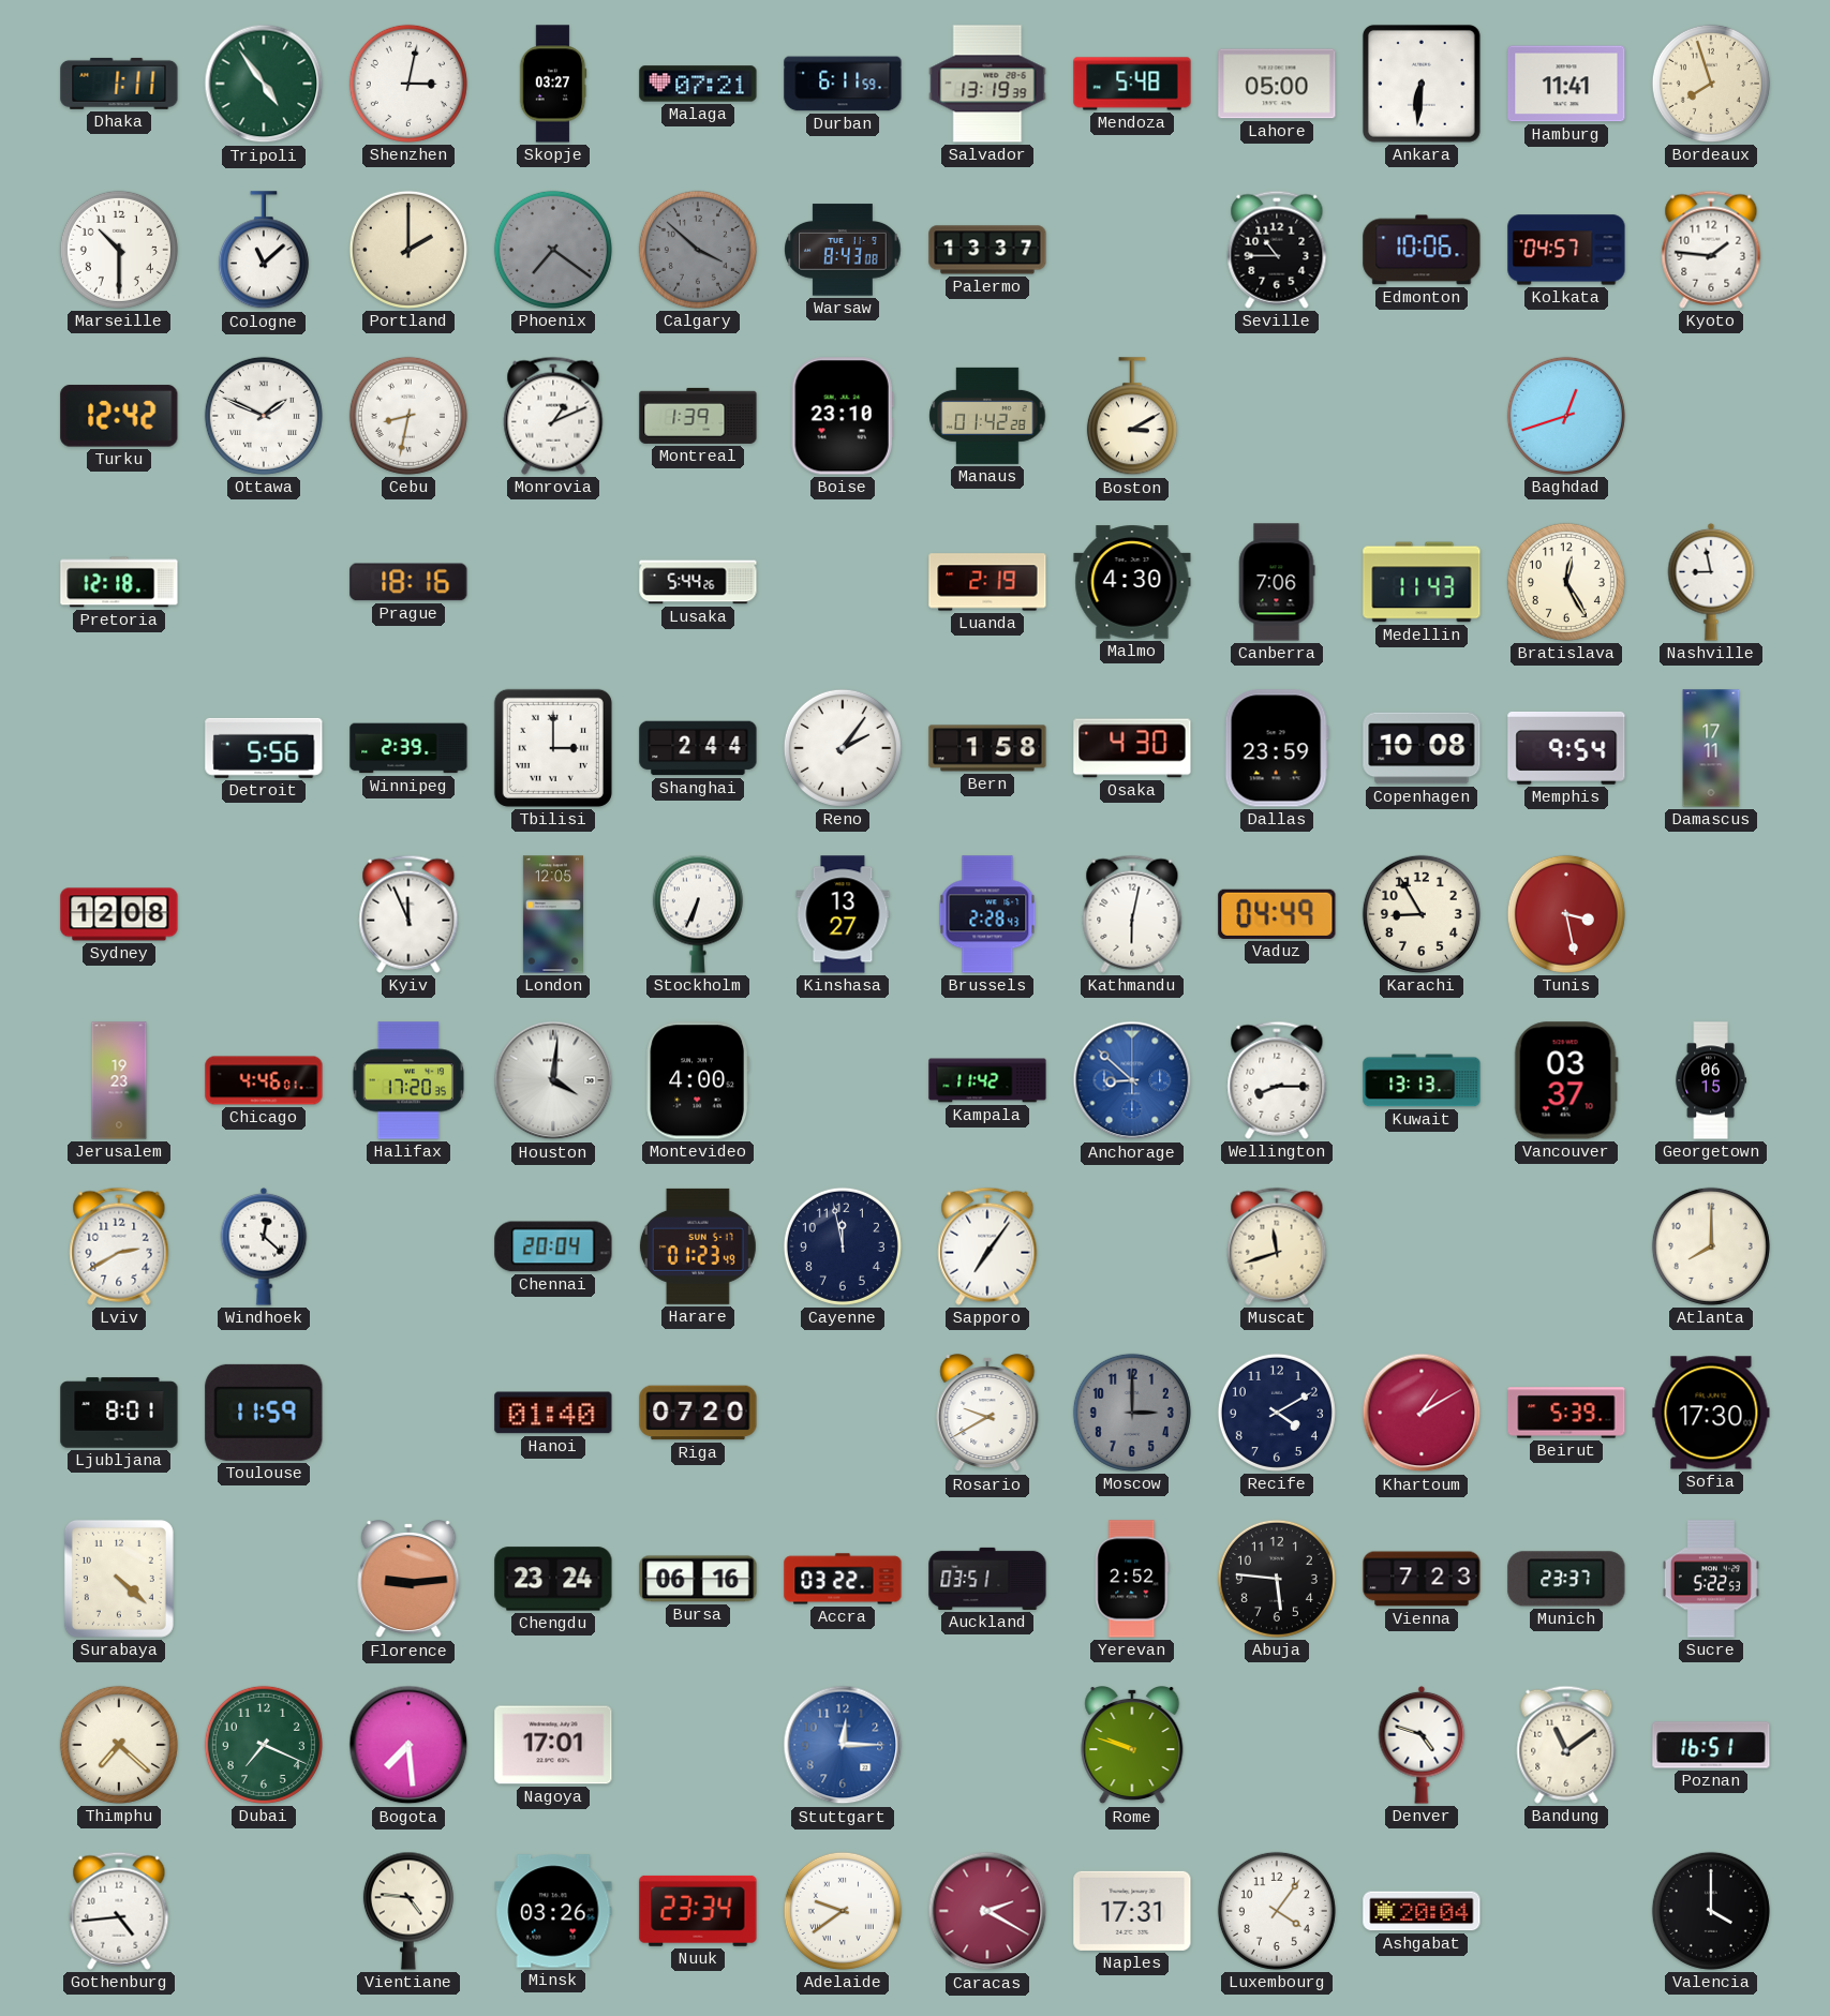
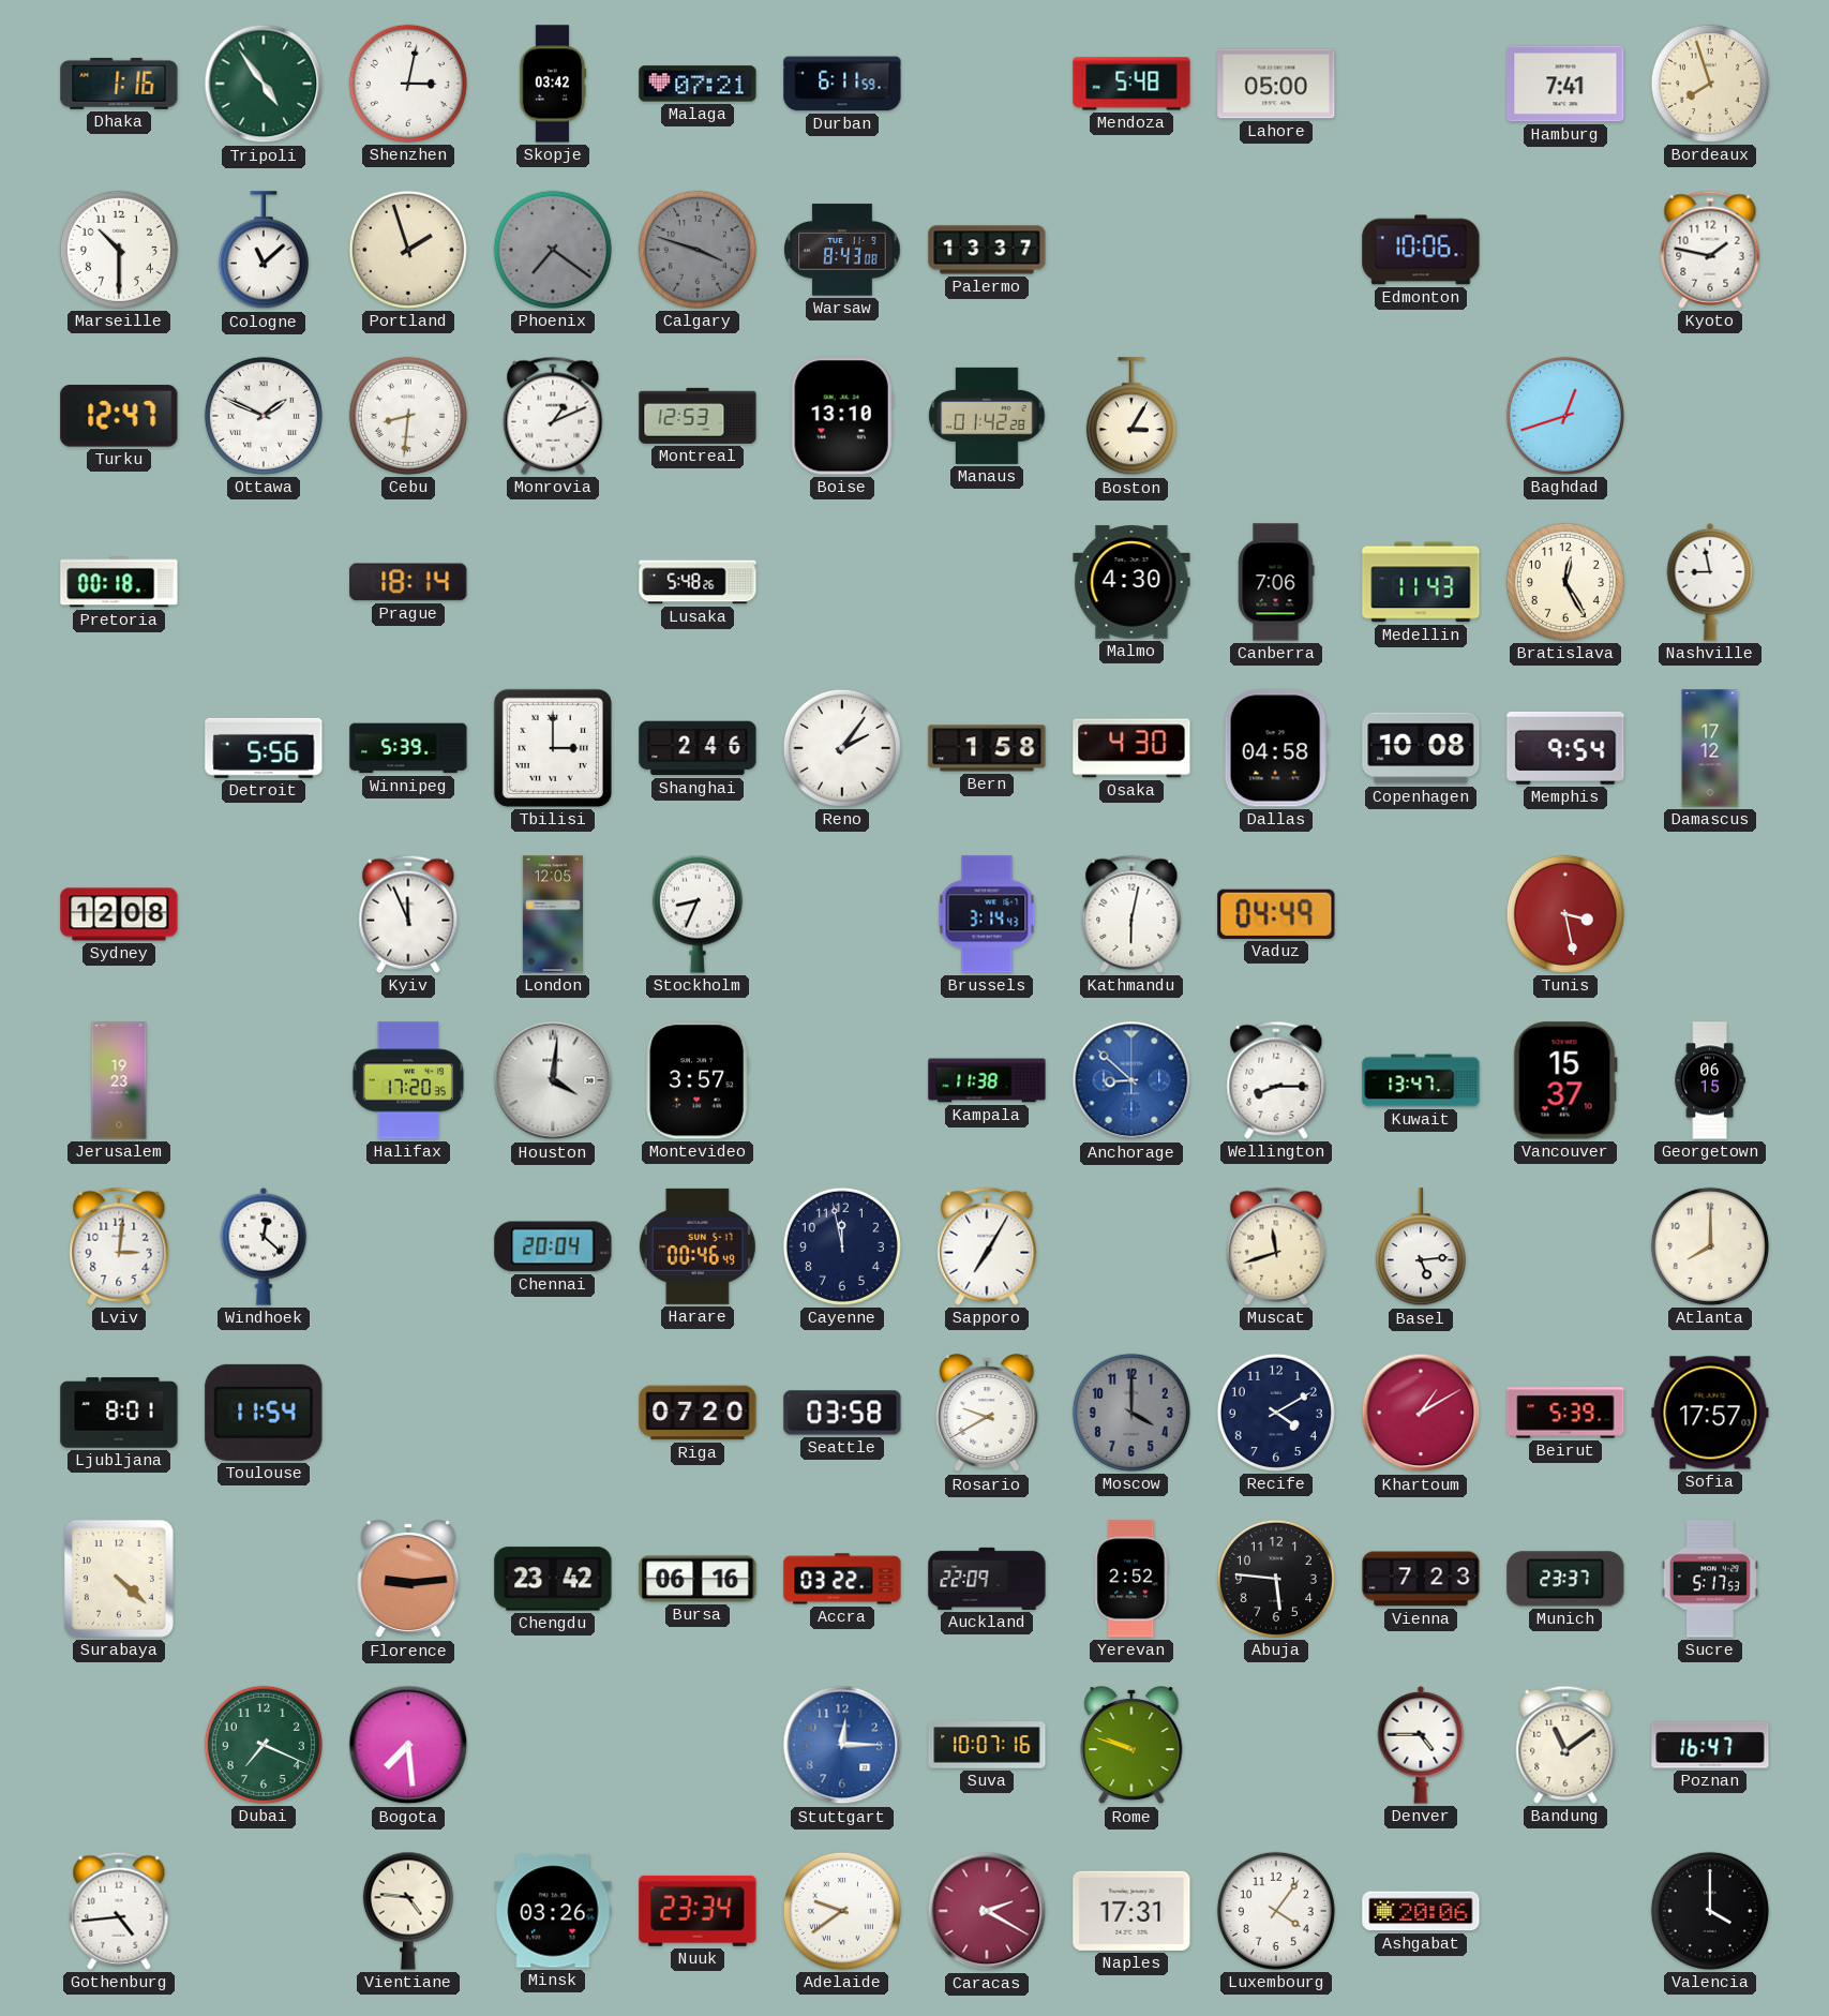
Dhaka: 1:11 -> 1:16 (119, 84)
Skopje: 03:27 -> 03:42 (553, 84)
Salvador: 13:19 -> none (987, 84)
Ankara: 6:31 -> none (1422, 84)
Hamburg: 11:41 -> 7:41 (1565, 84)
Portland: 2:00 -> 1:57 (408, 250)
Calgary: 3:52 -> 3:48 (698, 250)
Seville: 10:45 -> none (1277, 250)
Kolkata: 04:57 -> none (1566, 250)
Kyoto: 1:46 -> 1:47 (1710, 250)
Turku: 12:42 -> 12:47 (119, 416)
Cebu: 8:32 -> 8:31 (408, 416)
Montreal: 1:39 -> 12:53 (698, 416)
Boise: 23:10 -> 13:10 (842, 416)
Boston: 3:10 -> 3:05 (1131, 417)
Pretoria: 12:18 -> 00:18 (119, 582)
Prague: 18:16 -> 18:14 (408, 582)
Lusaka: 5:44 -> 5:48 (698, 582)
Luanda: 2:19 -> none (987, 582)
Winnipeg: 2:39 -> 5:39 (408, 748)
Shanghai: 2:44 -> 2:46 (698, 748)
Dallas: 23:59 -> 04:58 (1276, 748)
Damascus: 17:11 -> 17:12 (1710, 748)
Stockholm: 6:34 -> 8:34 (698, 914)
Kinshasa: 13:27 -> none (843, 914)
Brussels: 2:28 -> 3:14 (987, 914)
Karachi: 8:55 -> none (1422, 914)
Chicago: 4:46 -> none (264, 1080)
Montevideo: 4:00 -> 3:57 (696, 1080)
Kampala: 11:42 -> 11:38 (987, 1080)
Kuwait: 13:13 -> 13:47 (1421, 1080)
Vancouver: 03:37 -> 15:37 (1565, 1080)
Lviv: 2:40 -> 3:01 (119, 1246)
Harare: 01:23 -> 00:46 (698, 1246)
Sapporo: 7:06 -> 7:05 (987, 1246)
Basel: none -> 5:14 (1421, 1248)
Toulouse: 11:59 -> 11:54 (264, 1413)
Hanoi: 01:40 -> none (553, 1413)
Seattle: none -> 03:58 (842, 1413)
Moscow: 3:00 -> 4:00 (1131, 1413)
Sofia: 17:30 -> 17:57 (1710, 1413)
Chengdu: 23:24 -> 23:42 (553, 1579)
Auckland: 03:51 -> 22:09 (987, 1579)
Sucre: 5:22 -> 5:17 (1710, 1579)
Thimphu: 7:22 -> none (119, 1745)
Nagoya: 17:01 -> none (553, 1745)
Suva: none -> 10:07 (987, 1745)
Denver: 4:48 -> 4:45 (1421, 1745)
Poznan: 16:51 -> 16:47 (1710, 1745)
Ashgabat: 20:04 -> 20:06 (1421, 1911)
